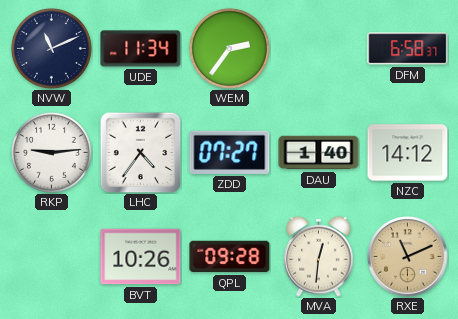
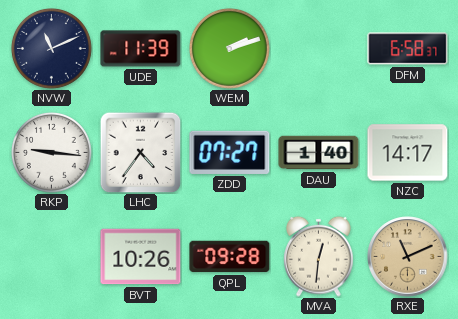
UDE: 11:34 -> 11:39 (141, 49)
WEM: 2:36 -> 2:12 (230, 49)
RKP: 9:14 -> 9:16 (52, 153)
NZC: 14:12 -> 14:17 (408, 153)
